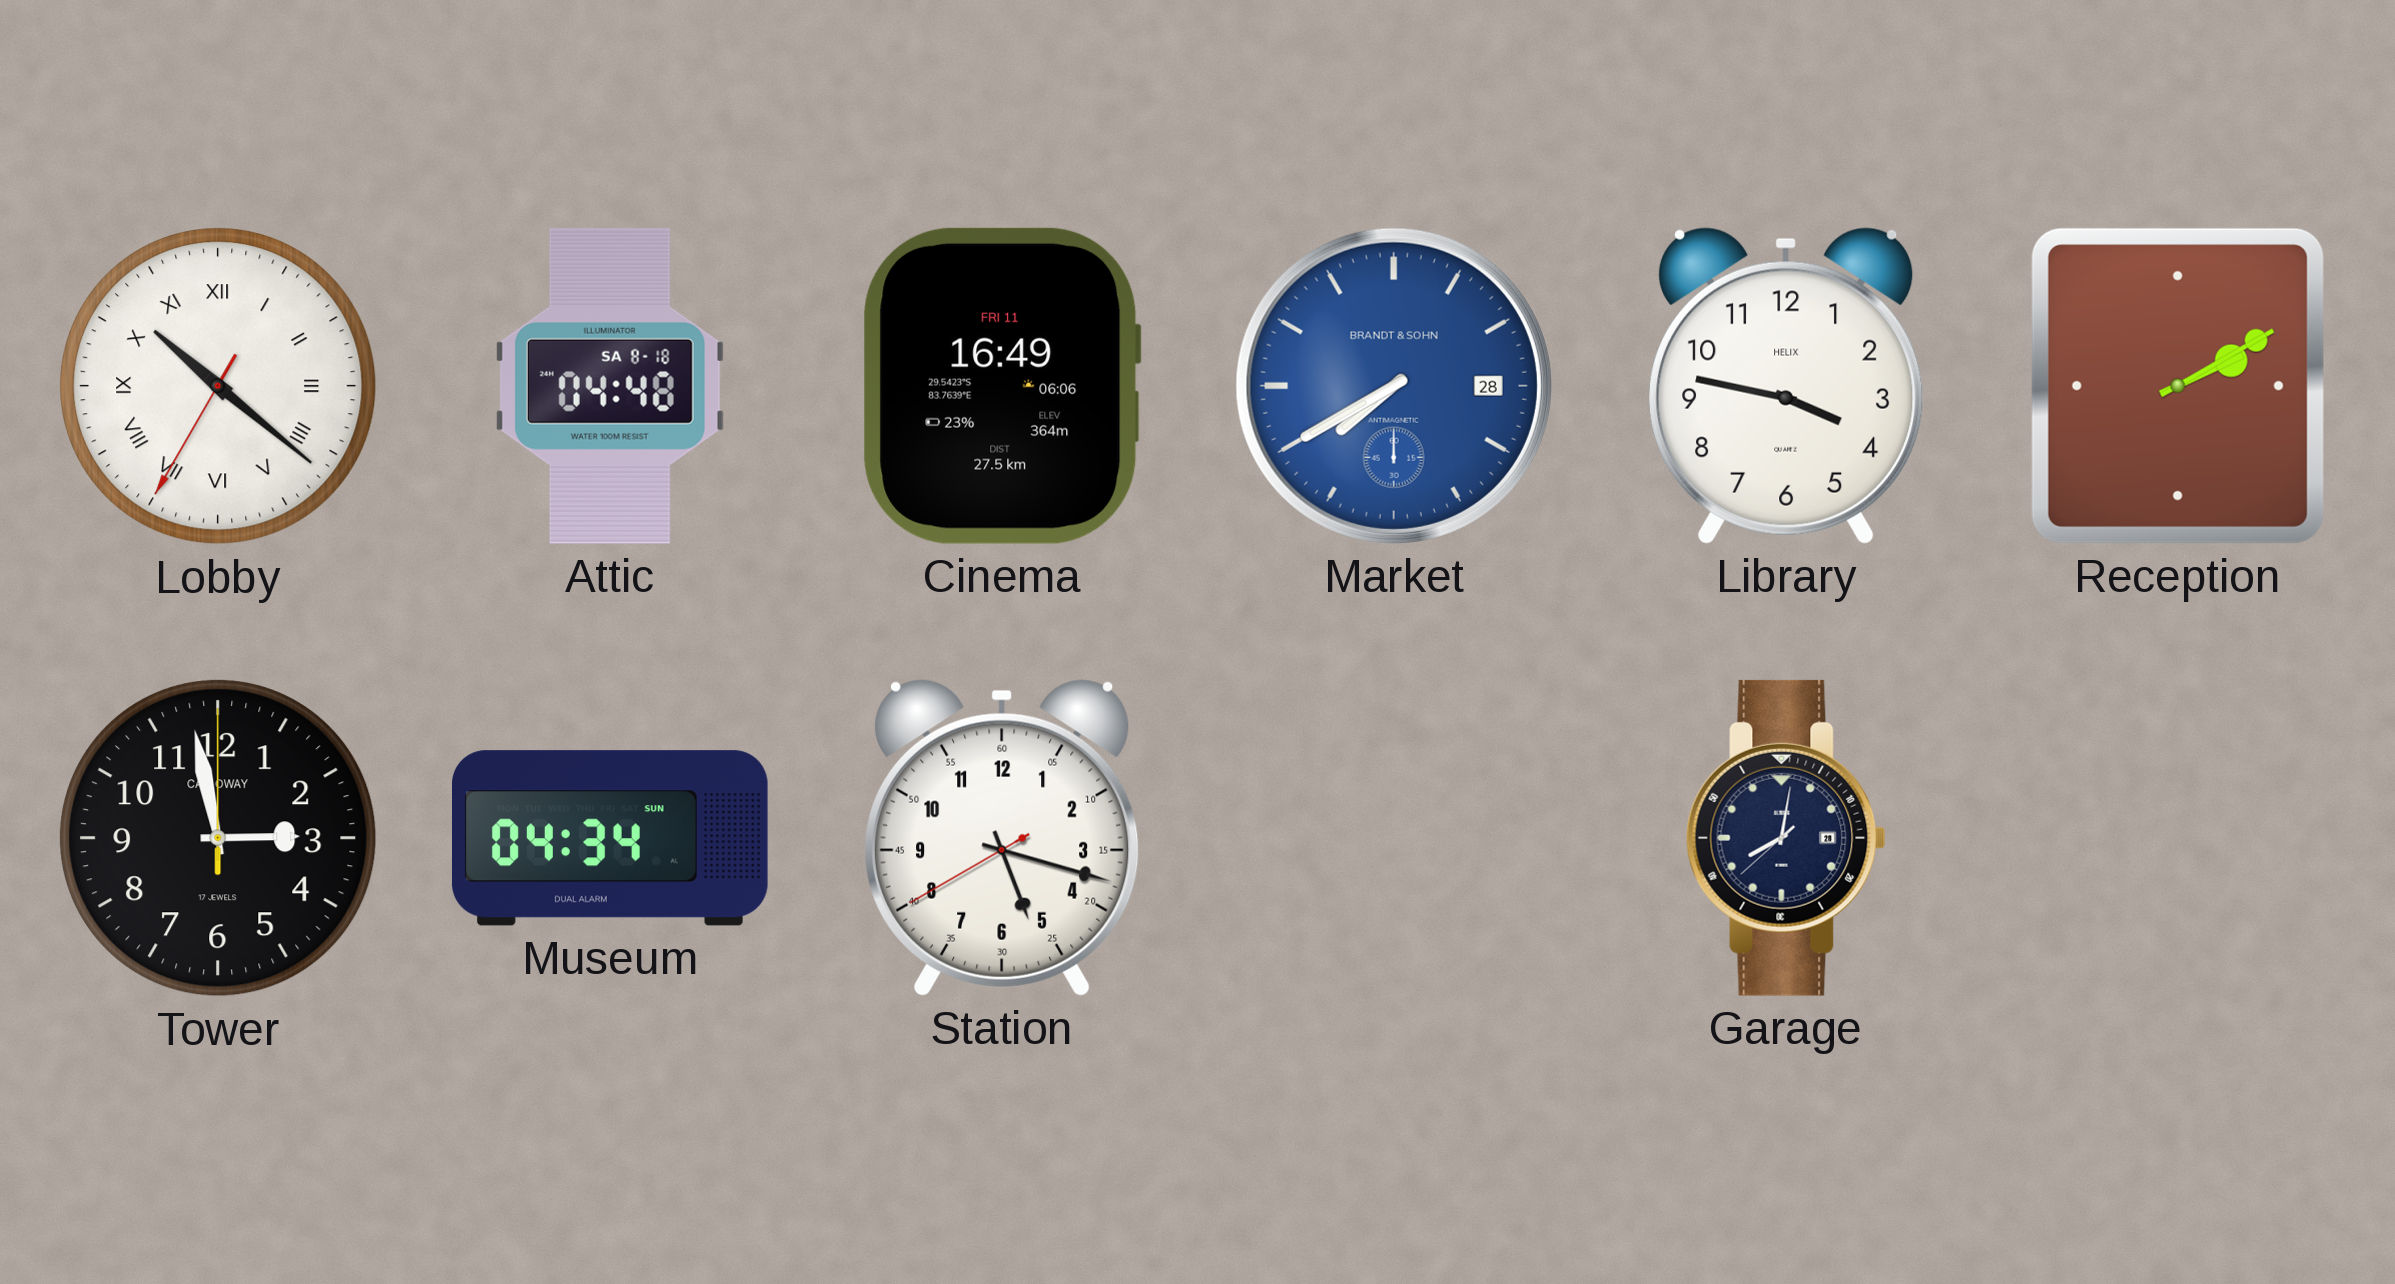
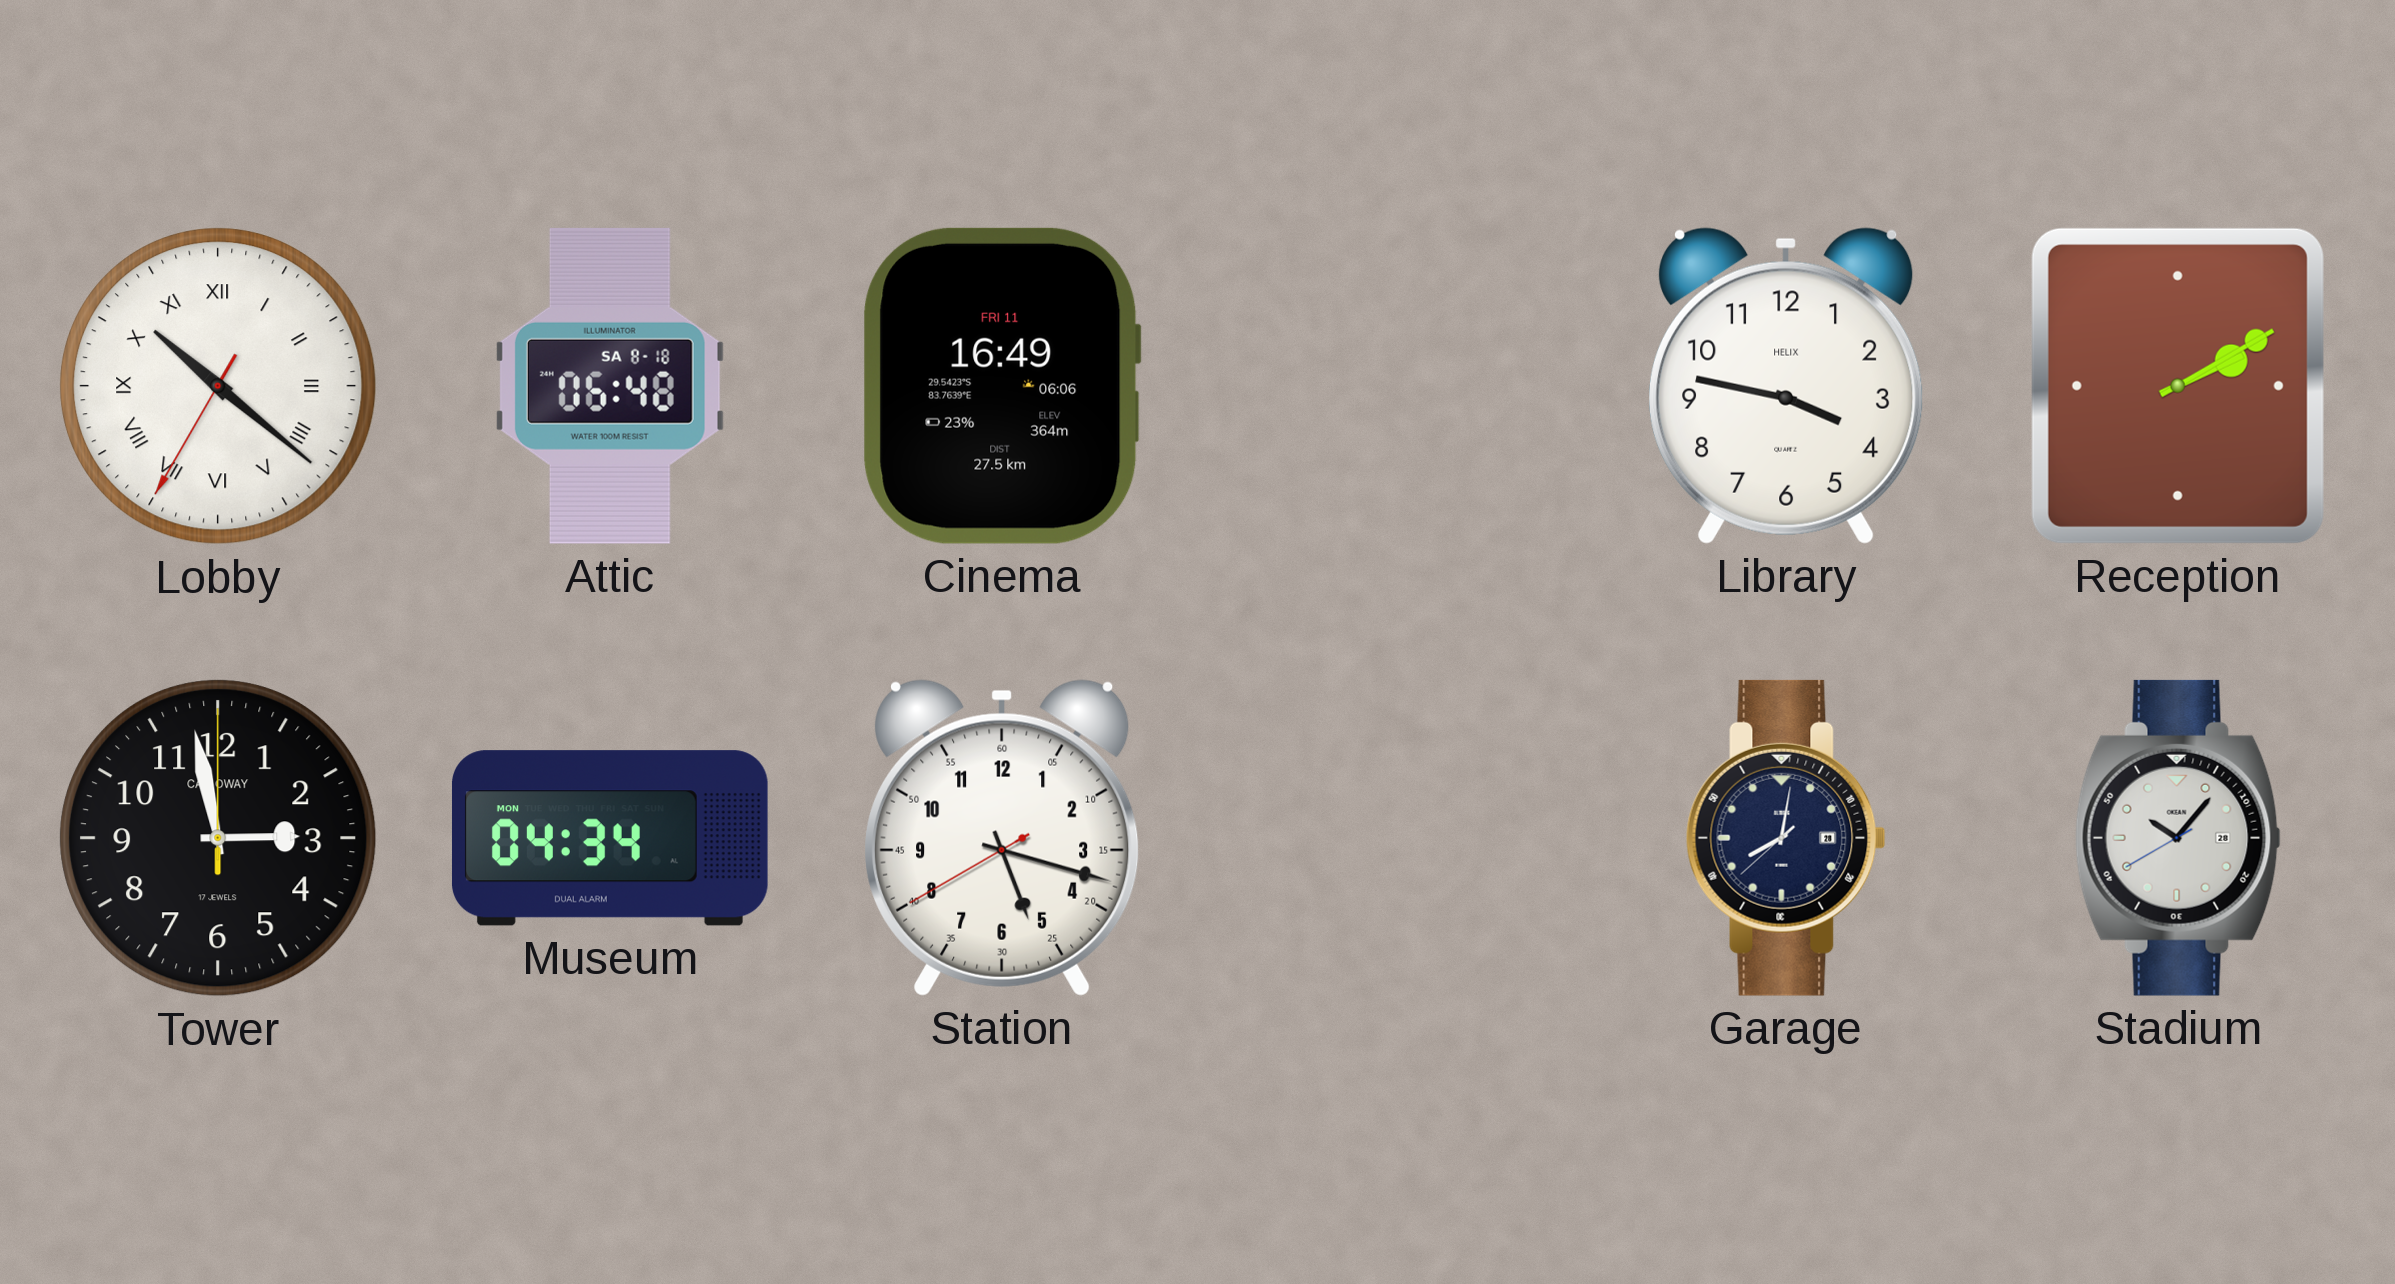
Attic: 04:48 -> 06:48 (610, 386)
Market: 7:40 -> none (1394, 386)
Museum date: SUN -> MON (610, 838)
Stadium: none -> 10:06 (2178, 838)
